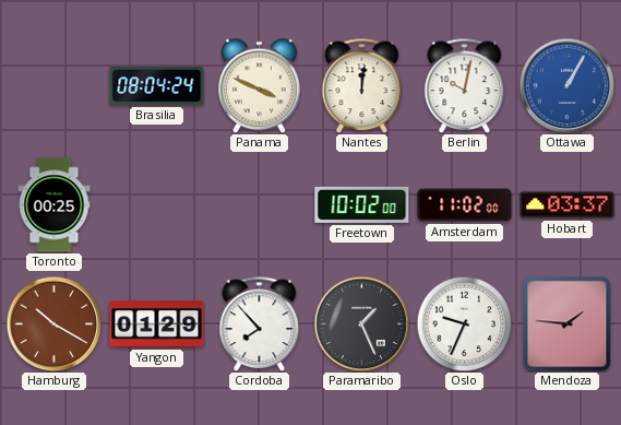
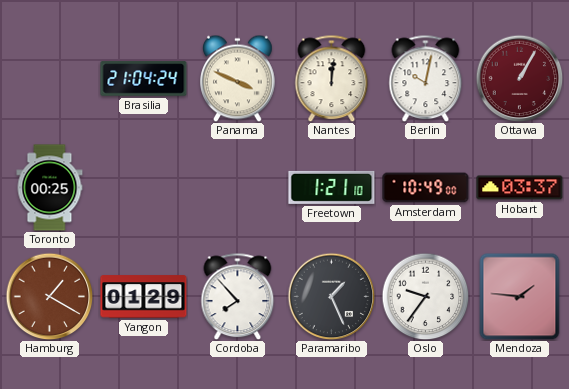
Brasilia: 08:04 -> 21:04 (144, 79)
Ottawa dial: blue -> burgundy (519, 78)
Freetown: 10:02 -> 1:21 (332, 187)
Amsterdam: 11:02 -> 10:49 (426, 188)
Hamburg: 10:20 -> 1:20 (49, 296)
Oslo: 9:34 -> 9:36 (425, 296)
